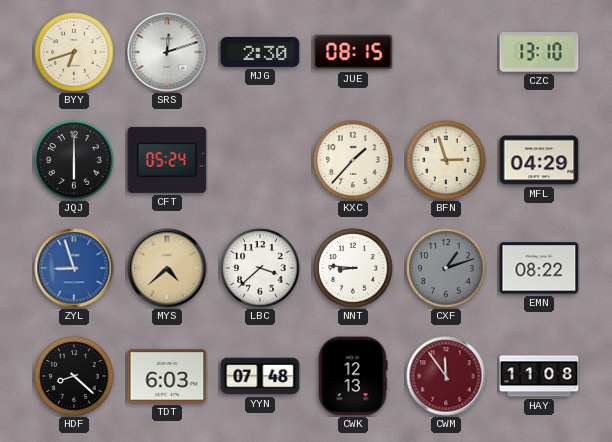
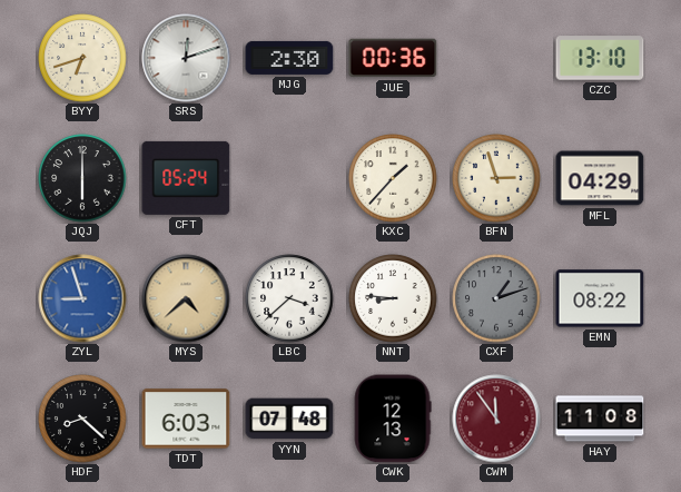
JUE: 08:15 -> 00:36 (393, 58)
